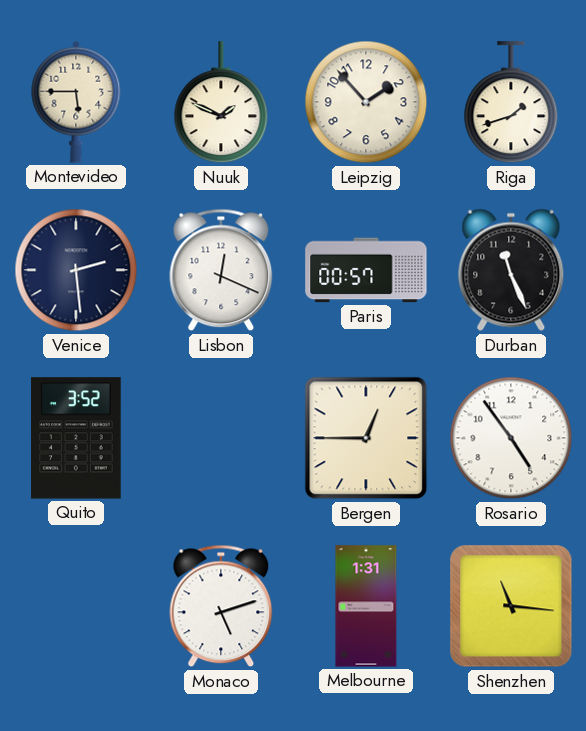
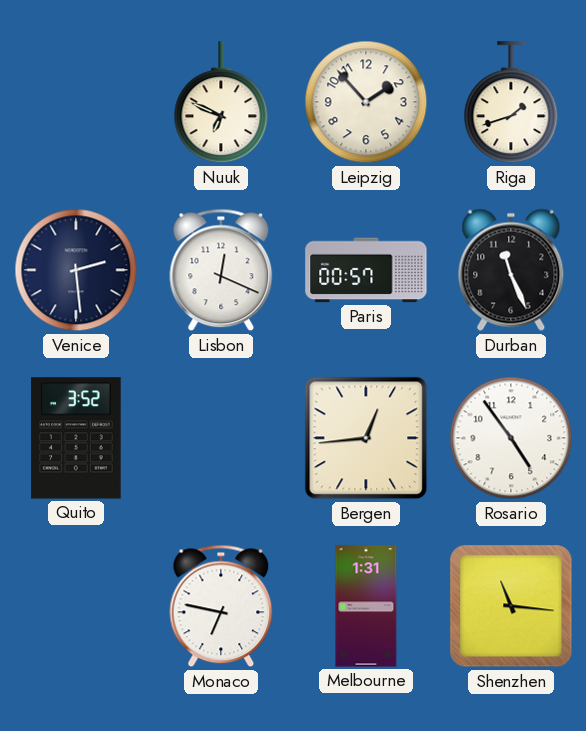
Montevideo: 5:45 -> none (76, 102)
Nuuk: 1:49 -> 6:49 (221, 103)
Bergen: 12:45 -> 12:44 (366, 438)
Monaco: 5:12 -> 6:47 (221, 606)
